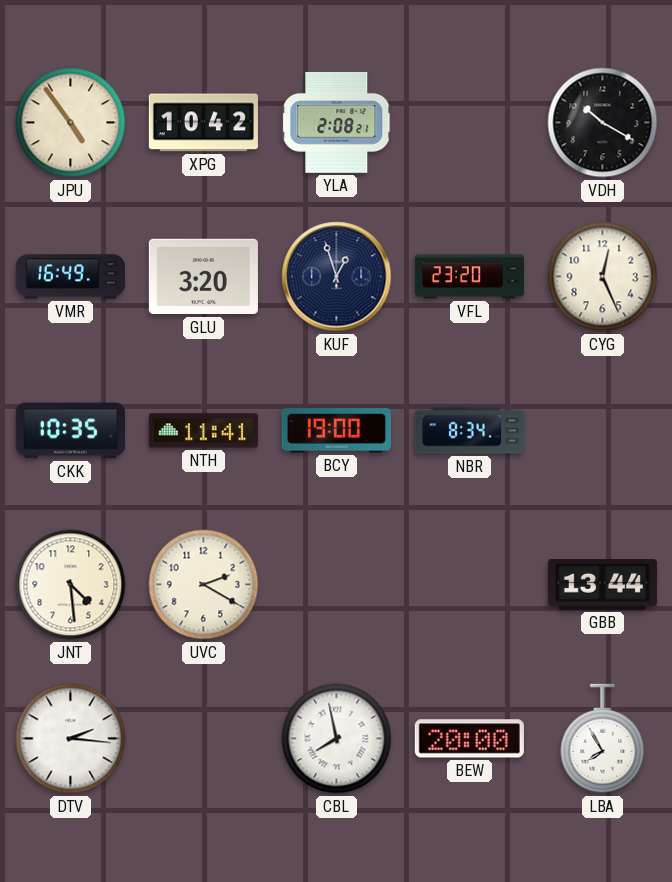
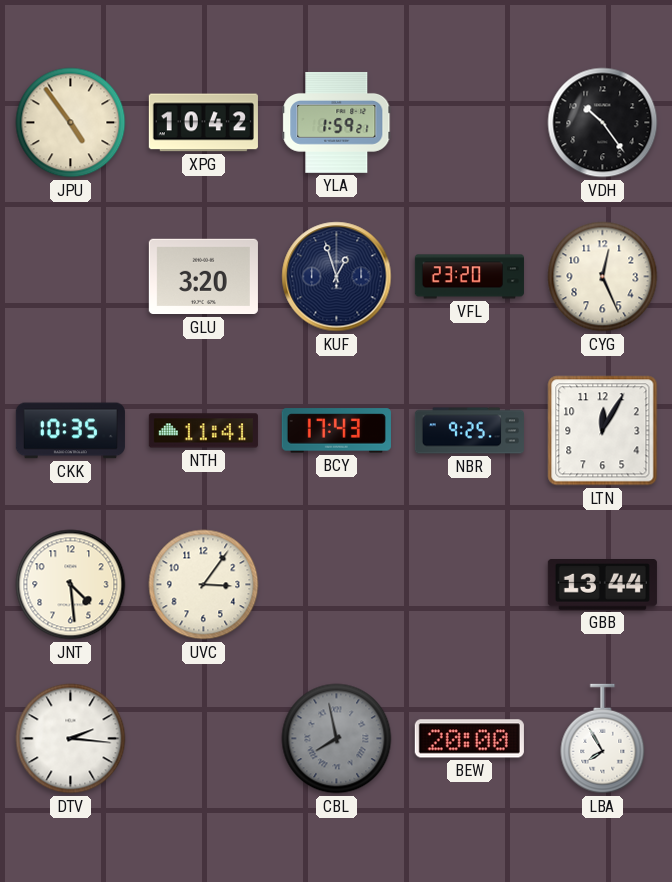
YLA: 2:08 -> 1:59 (337, 122)
VDH: 10:20 -> 10:24 (603, 123)
VMR: 16:49 -> none (70, 277)
BCY: 19:00 -> 17:43 (336, 431)
NBR: 8:34 -> 9:25 (469, 431)
LTN: none -> 12:05 (603, 431)
UVC: 2:20 -> 3:06 (204, 585)
CBL dial: white -> grey (337, 739)
